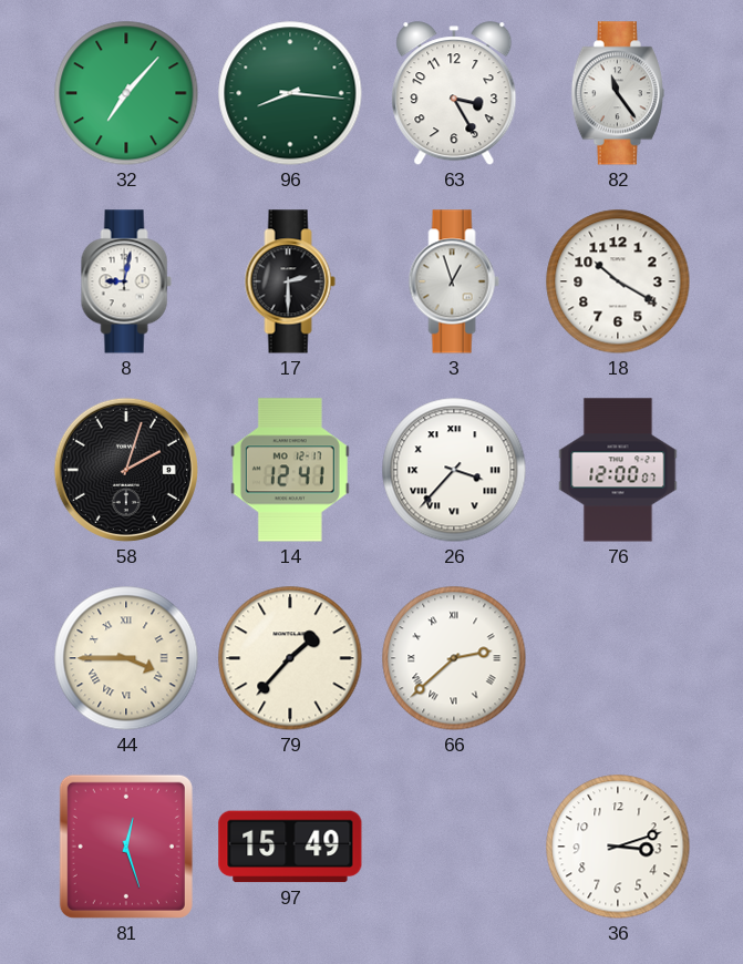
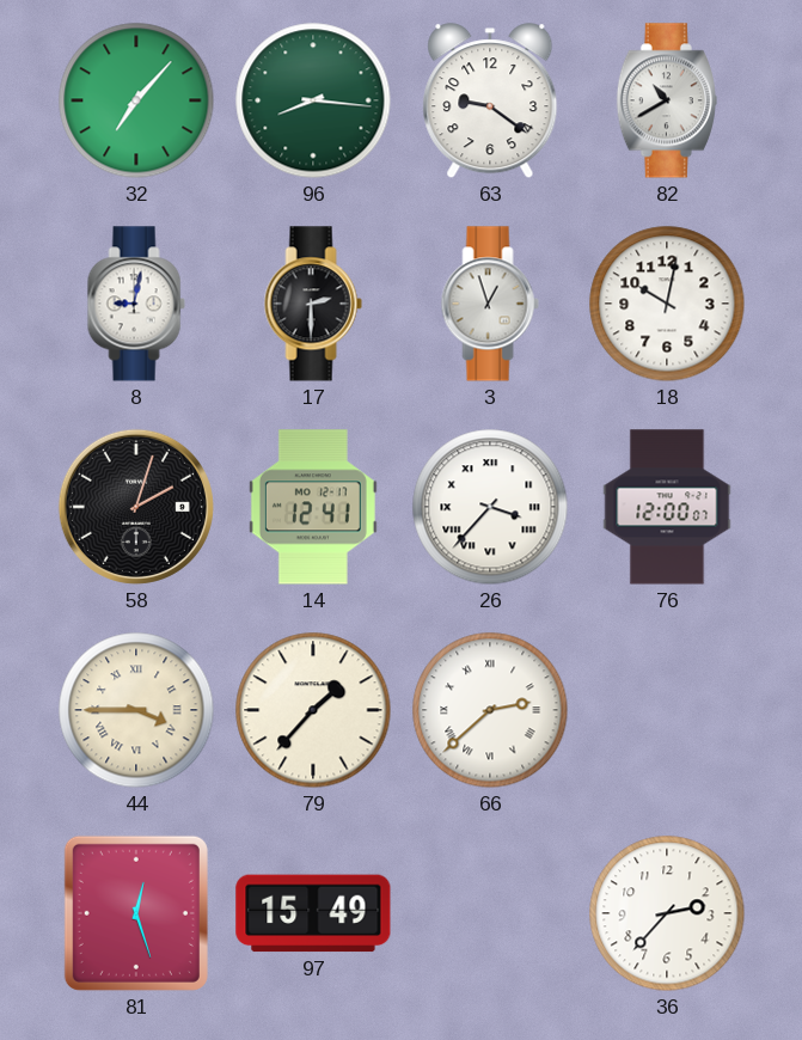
63: 3:25 -> 9:21 (490, 102)
82: 11:24 -> 10:40 (667, 100)
18: 10:20 -> 10:02 (667, 304)
36: 3:12 -> 2:37 (667, 913)
